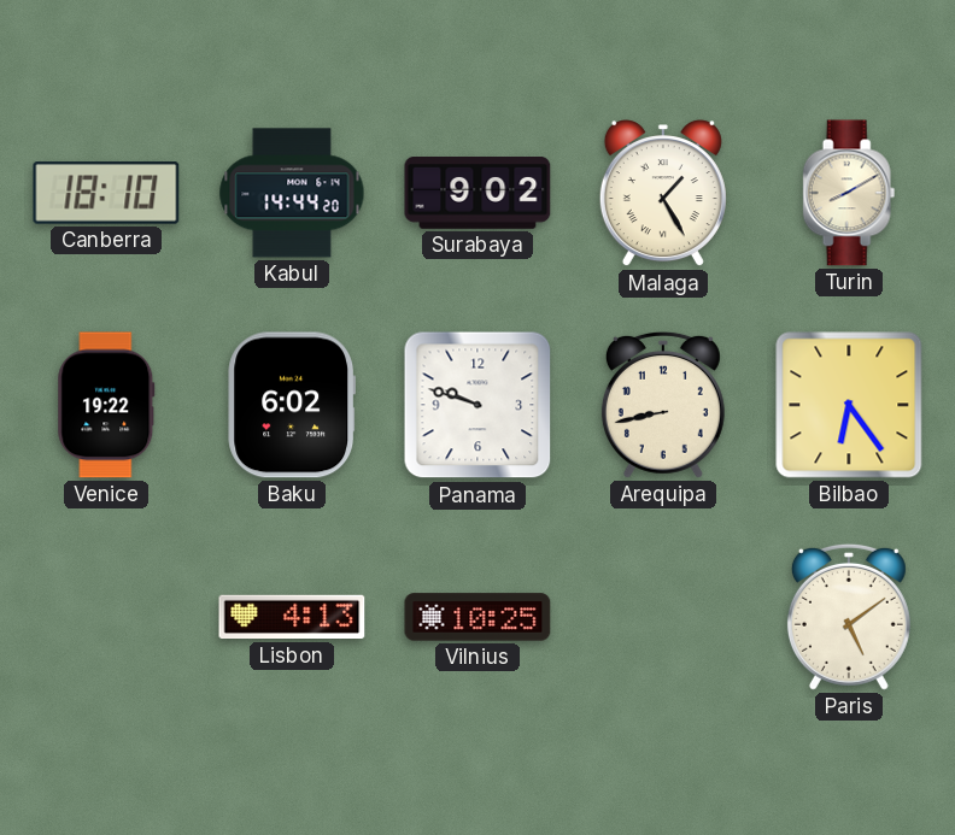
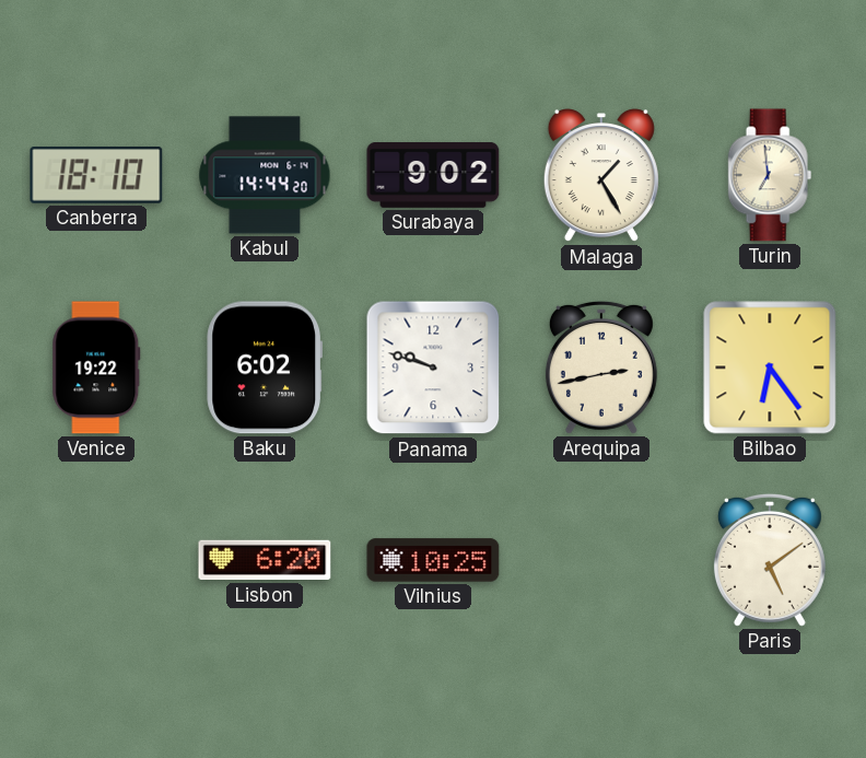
Turin: 8:10 -> 6:59 (770, 175)
Arequipa: 8:43 -> 2:43 (601, 368)
Lisbon: 4:13 -> 6:20 (265, 560)
